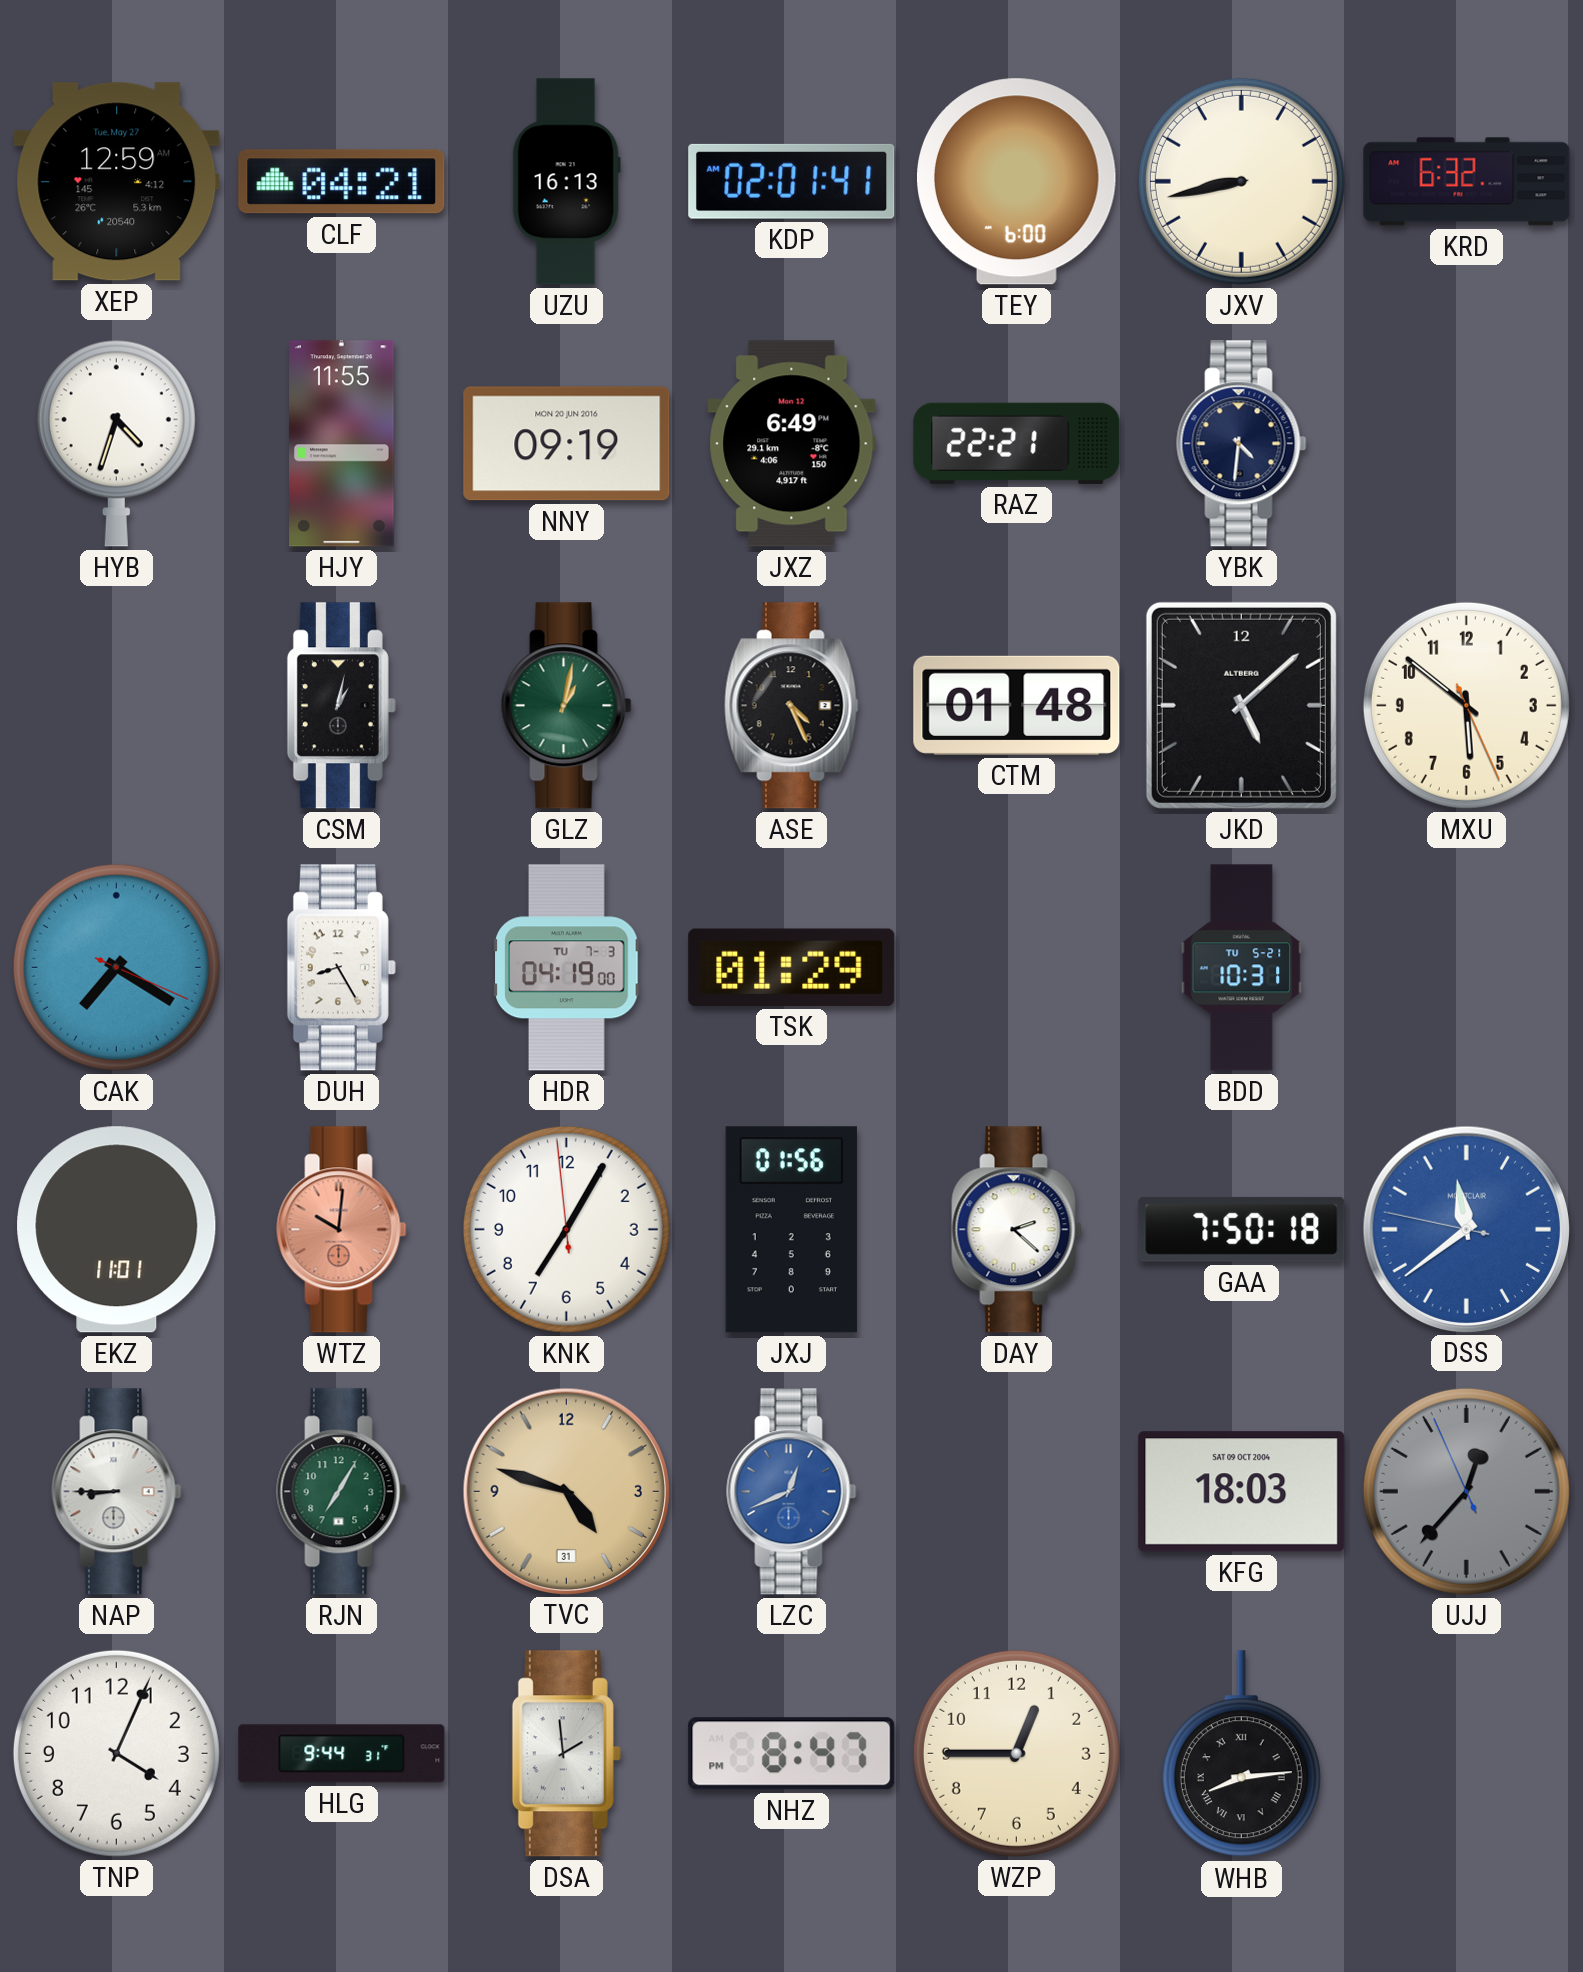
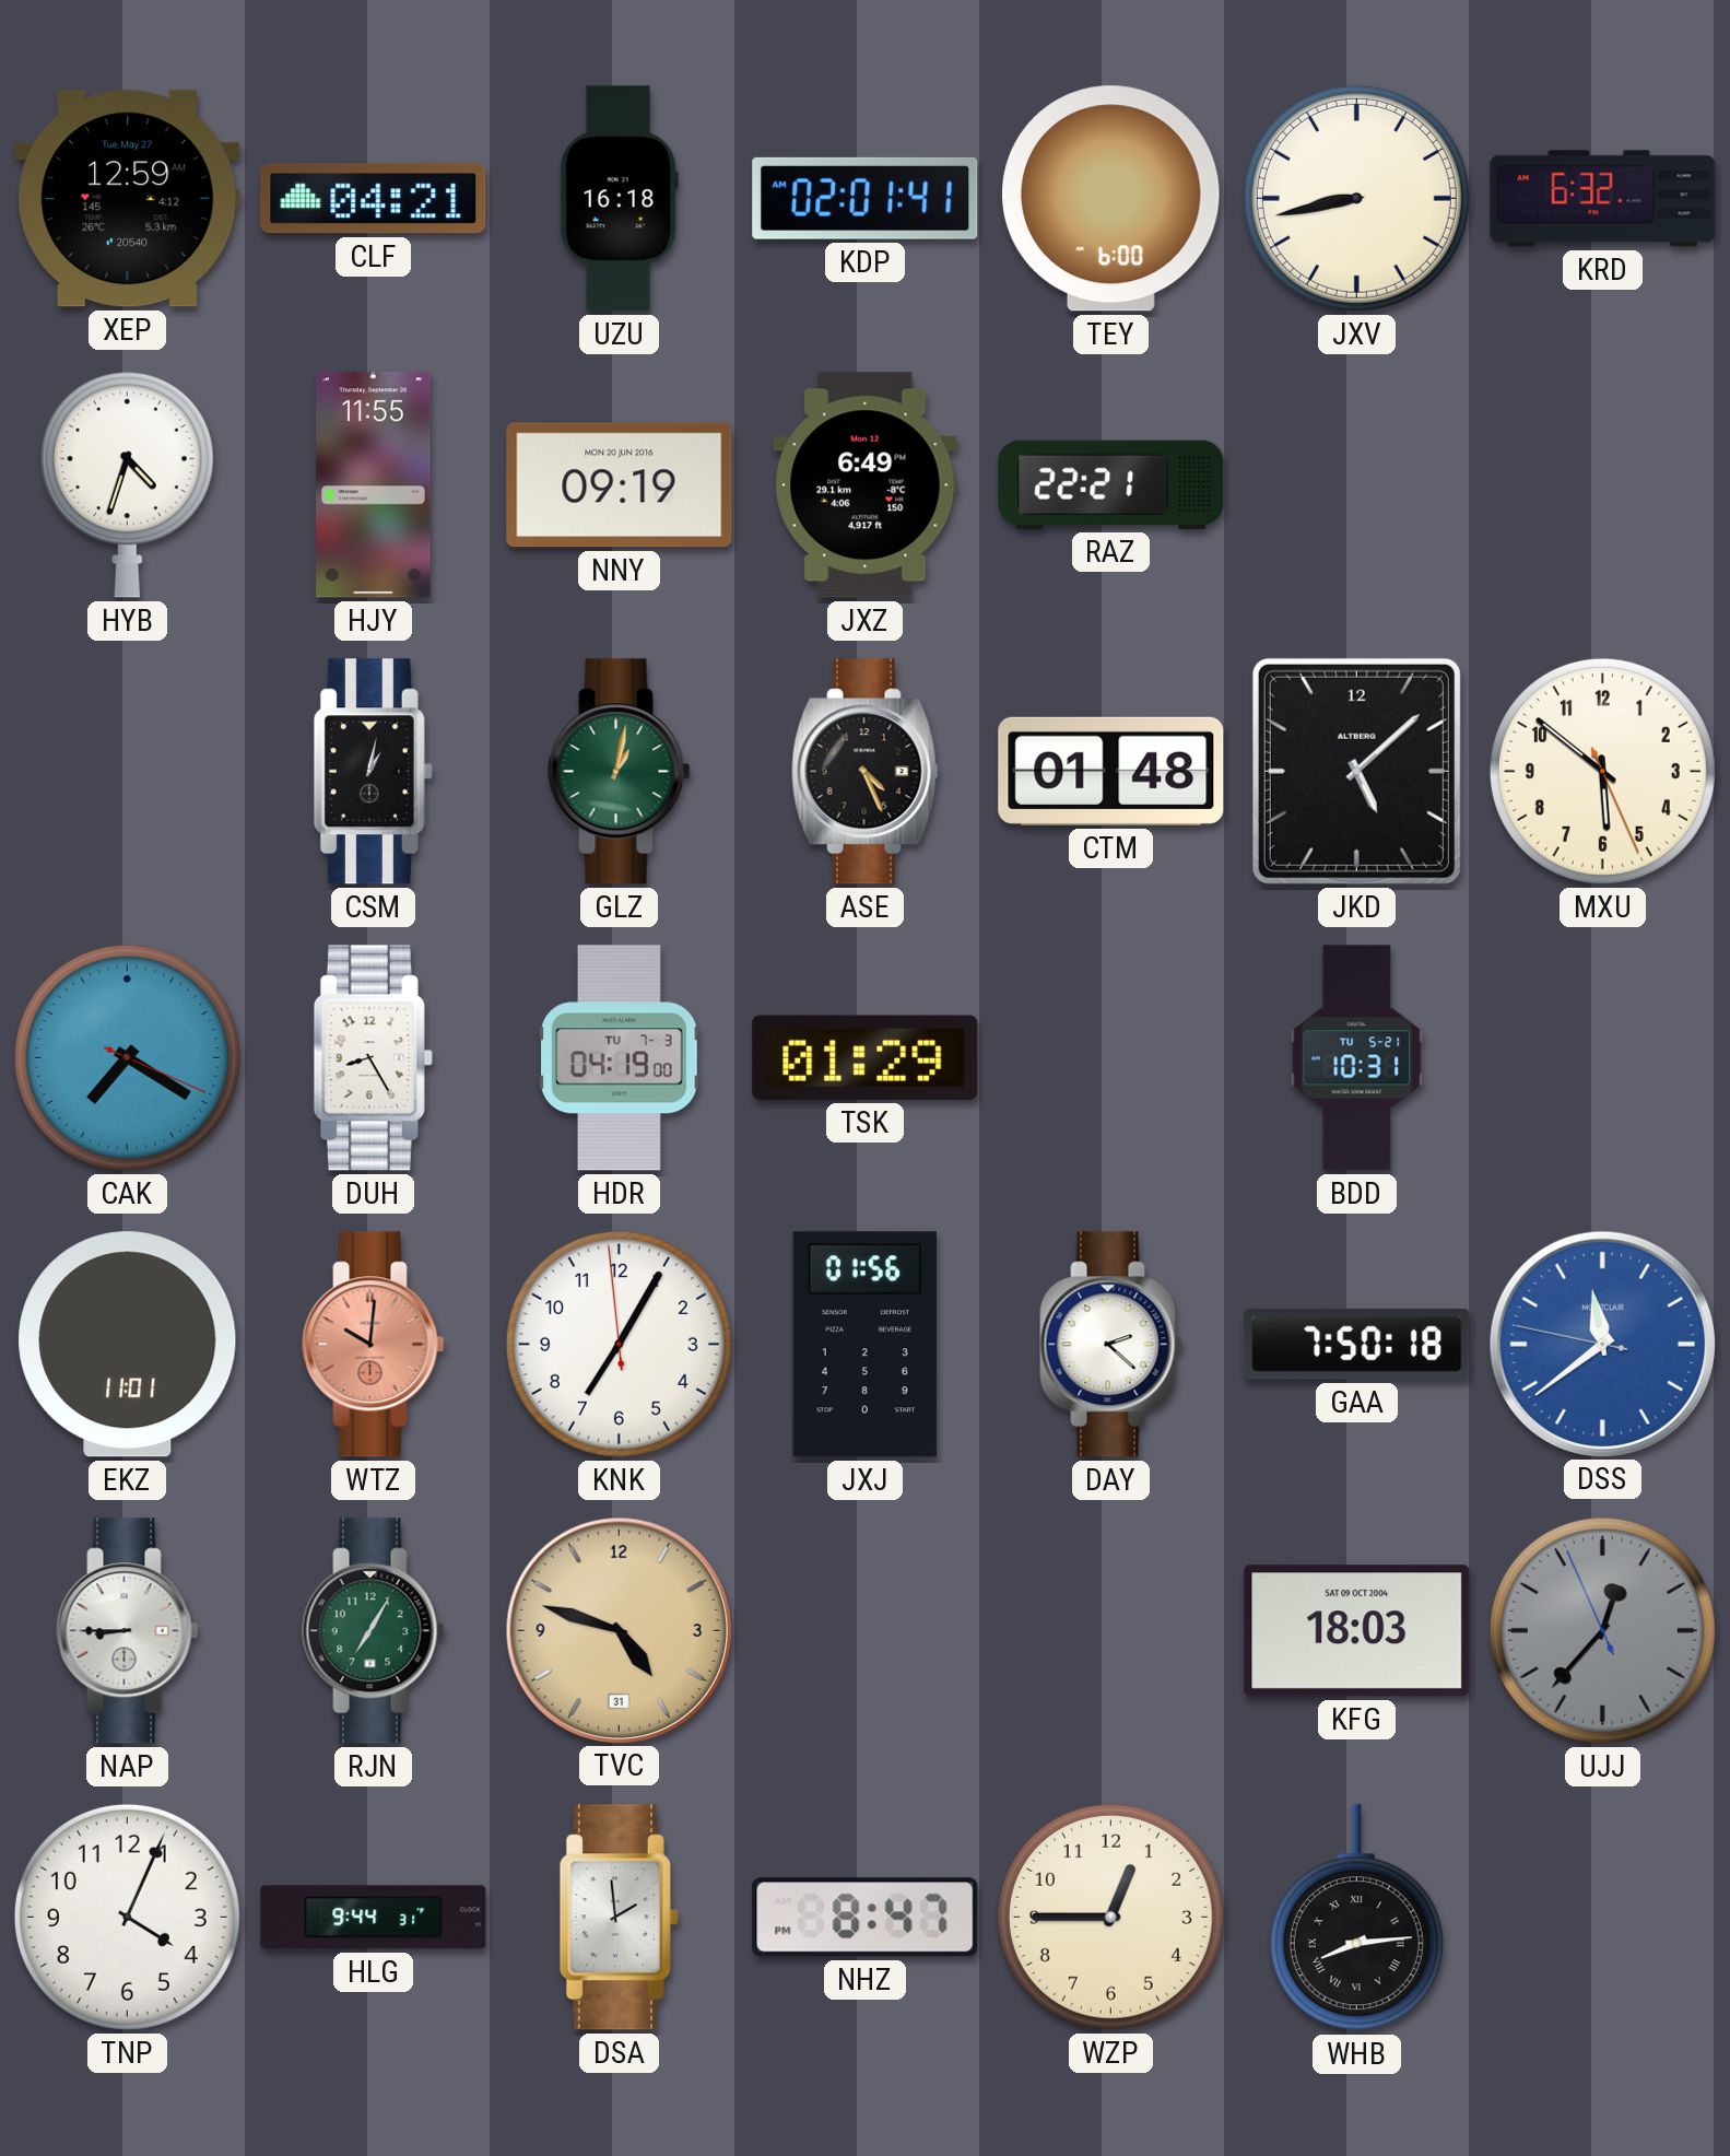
UZU: 16:13 -> 16:18 (619, 199)
YBK: 4:31 -> none (1242, 444)
LZC: 12:41 -> none (792, 1492)
